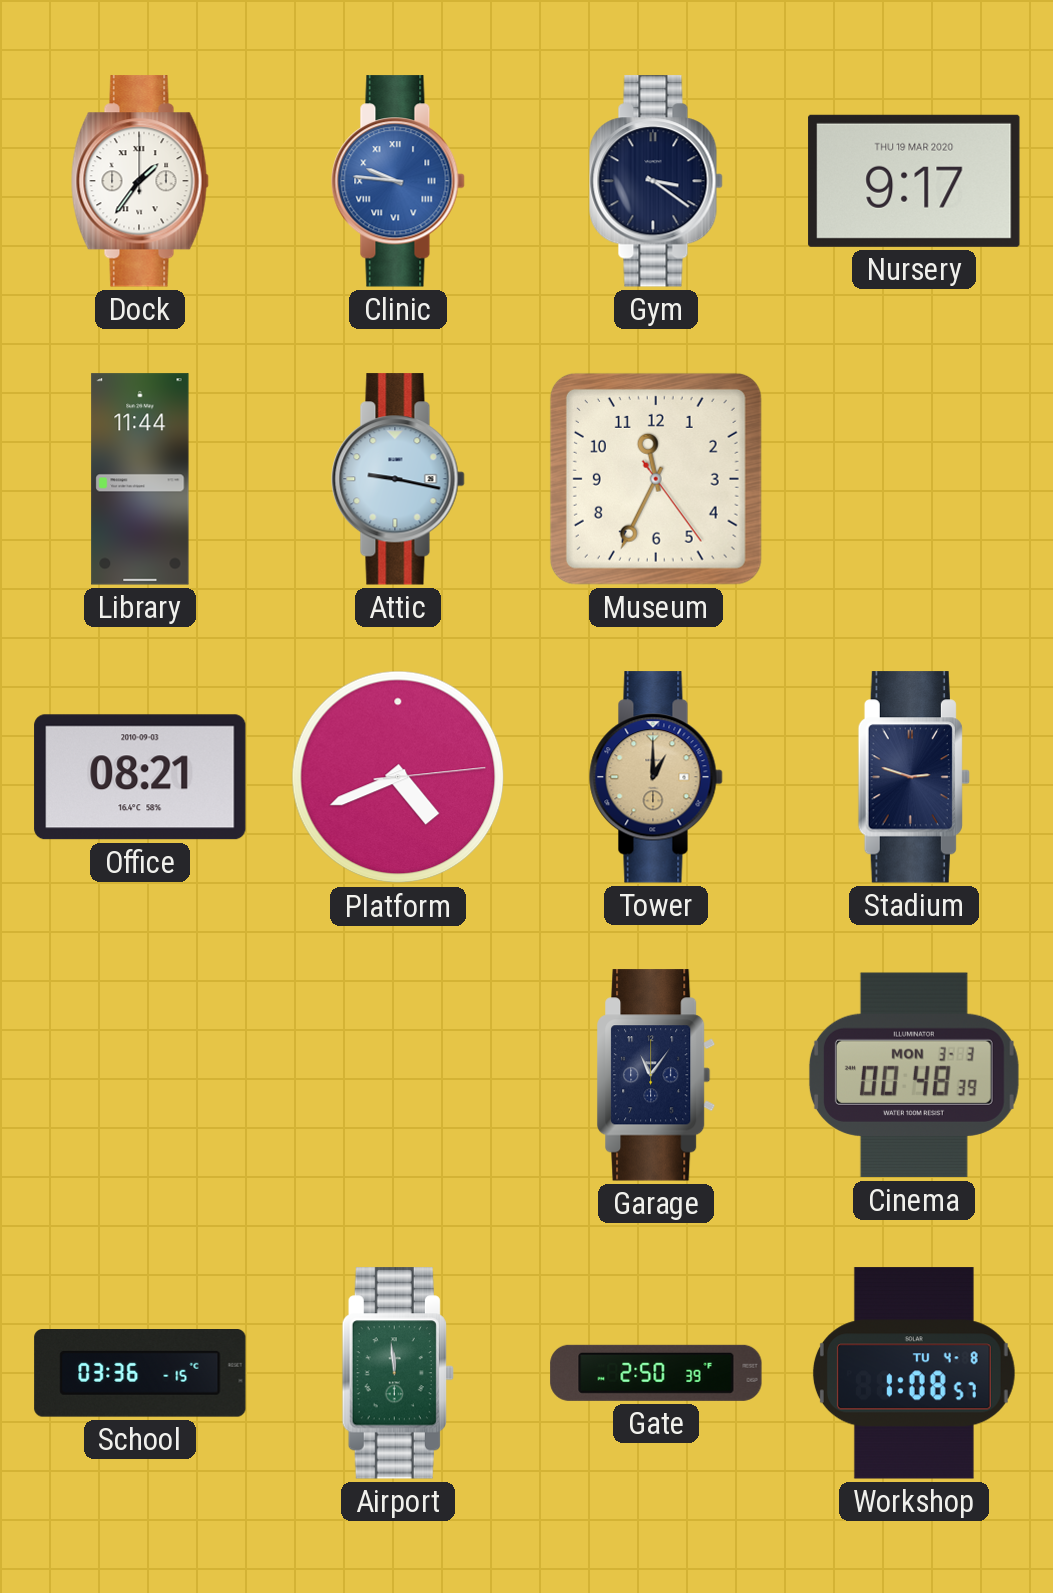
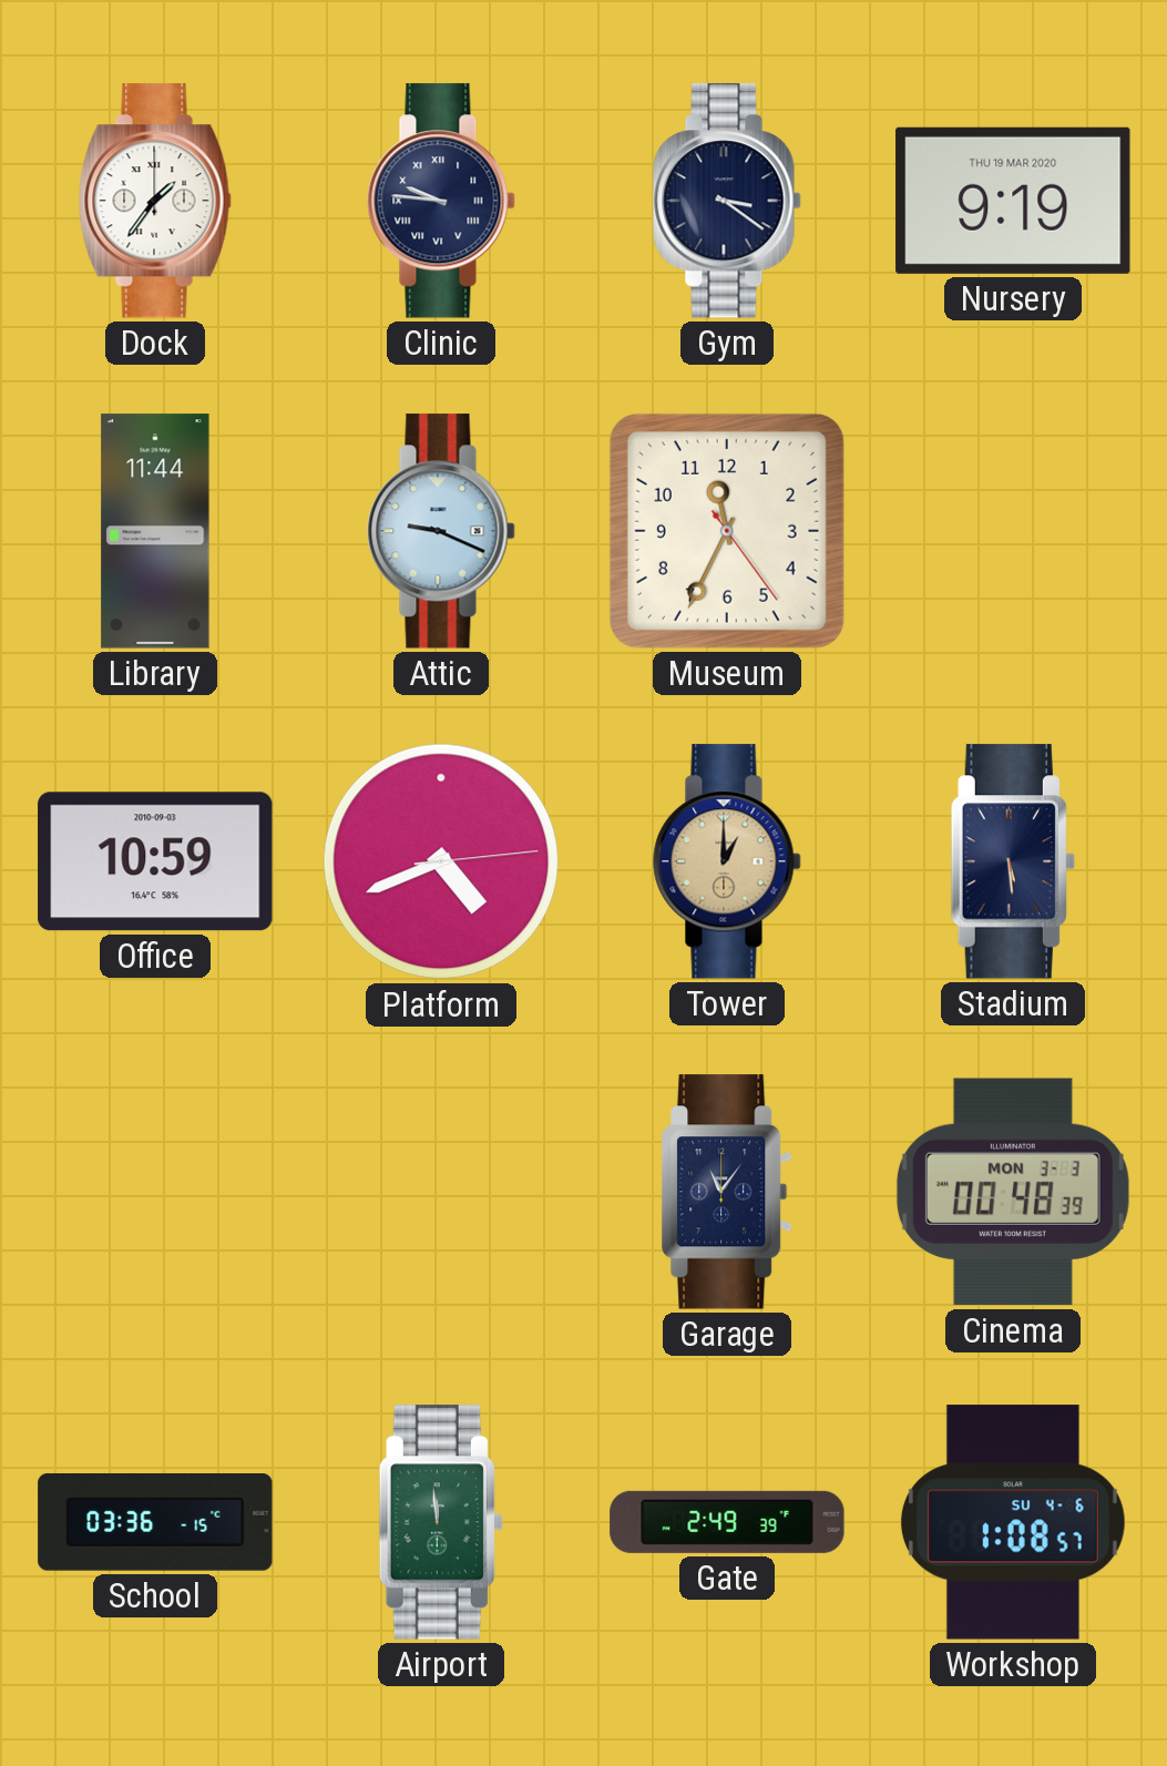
Clinic dial: blue -> navy (441, 201)
Nursery: 9:17 -> 9:19 (1013, 201)
Attic: 9:17 -> 9:19 (441, 531)
Office: 08:21 -> 10:59 (155, 861)
Stadium: 2:48 -> 5:29 (1013, 861)
Gate: 2:50 -> 2:49 (727, 1522)
Workshop date: TU 4-8 -> SU 4-6 (1013, 1522)
